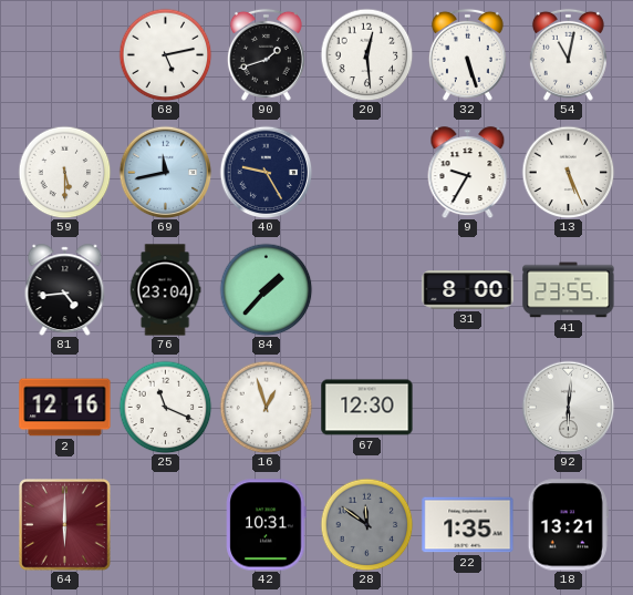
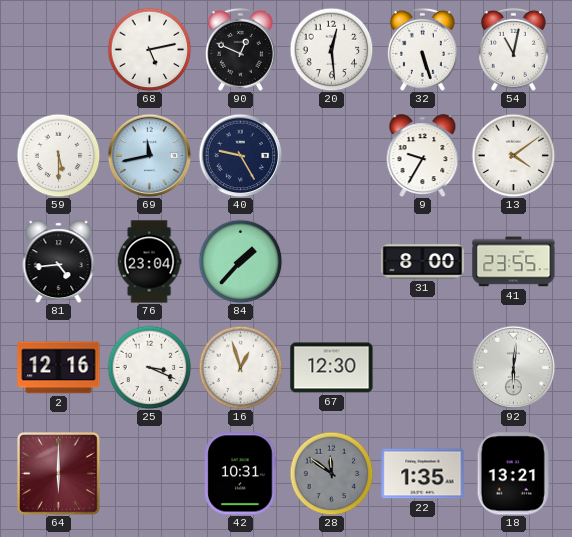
90: 1:42 -> 12:49 (240, 49)
13: 5:26 -> 4:09 (513, 155)
25: 11:19 -> 3:19 (149, 367)
